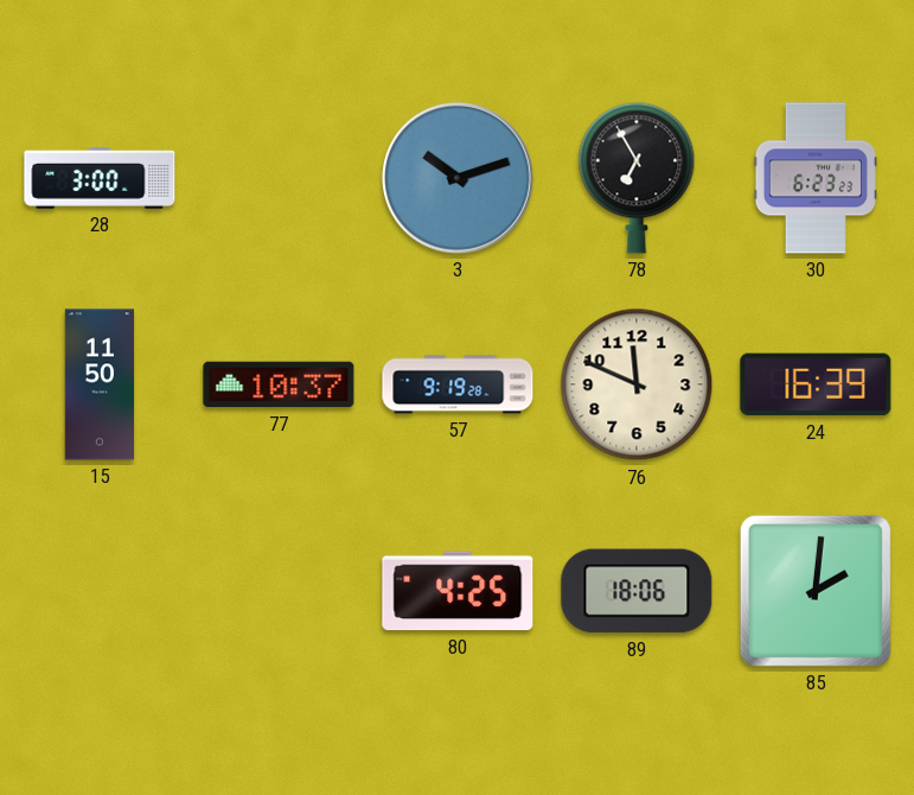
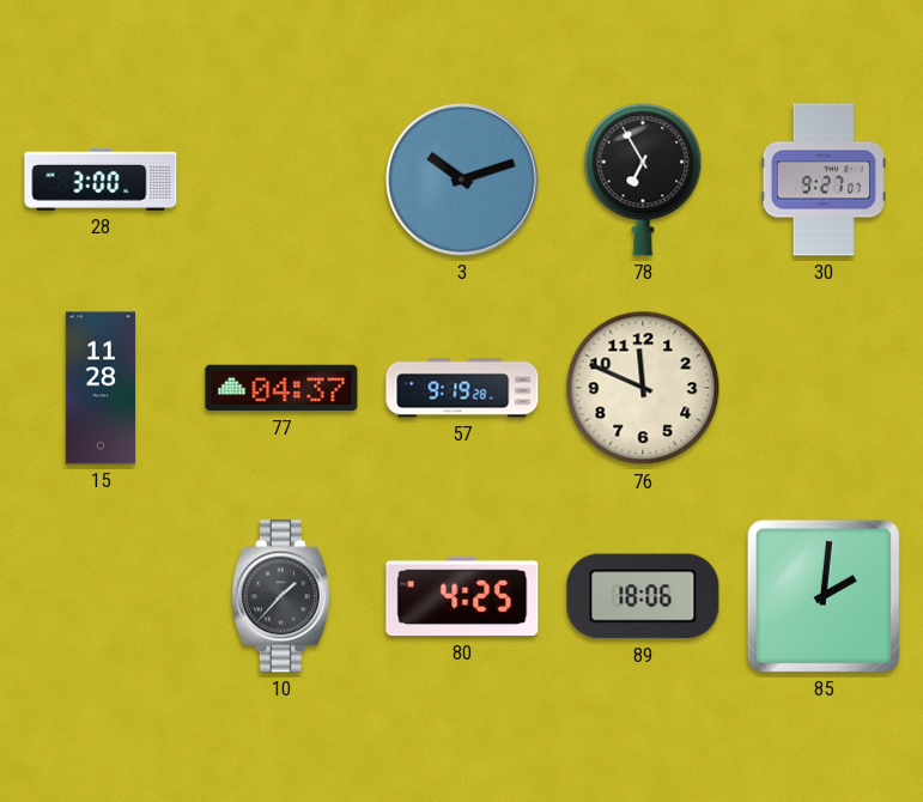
30: 6:23 -> 9:27 (824, 180)
15: 11:50 -> 11:28 (101, 388)
77: 10:37 -> 04:37 (281, 388)
24: 16:39 -> none (816, 384)
10: none -> 1:37 (281, 596)
